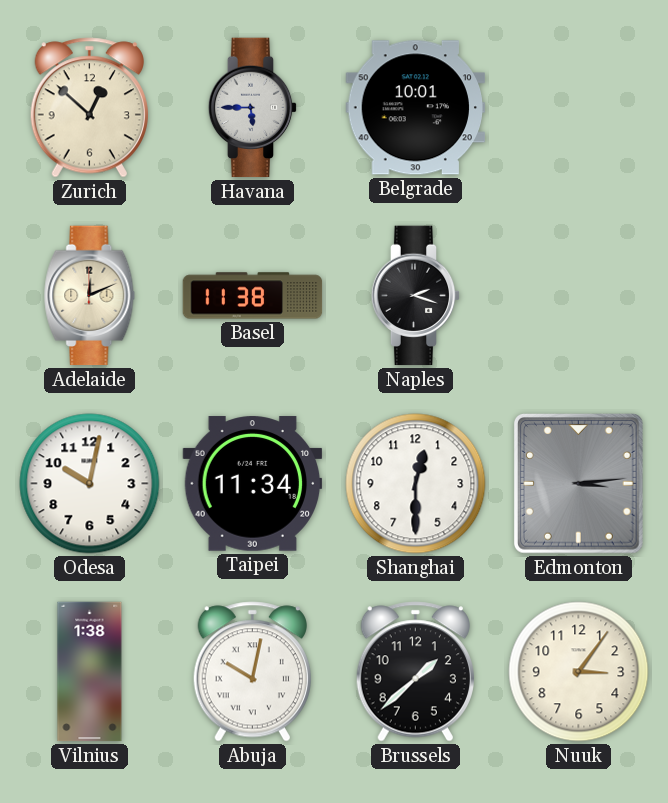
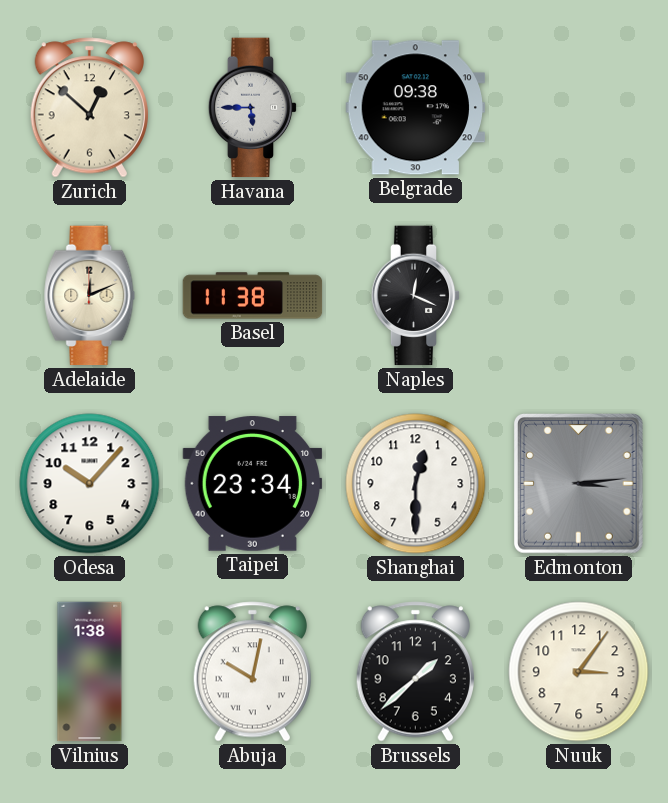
Belgrade: 10:01 -> 09:38 (415, 108)
Naples: 2:18 -> 12:19 (416, 296)
Odesa: 10:02 -> 10:07 (90, 484)
Taipei: 11:34 -> 23:34 (253, 484)
